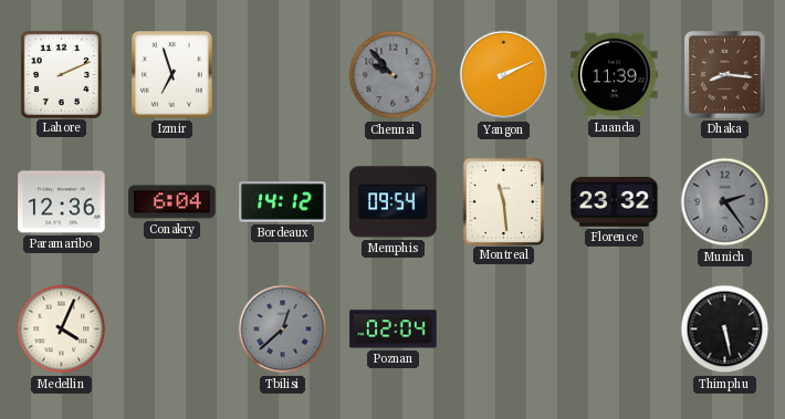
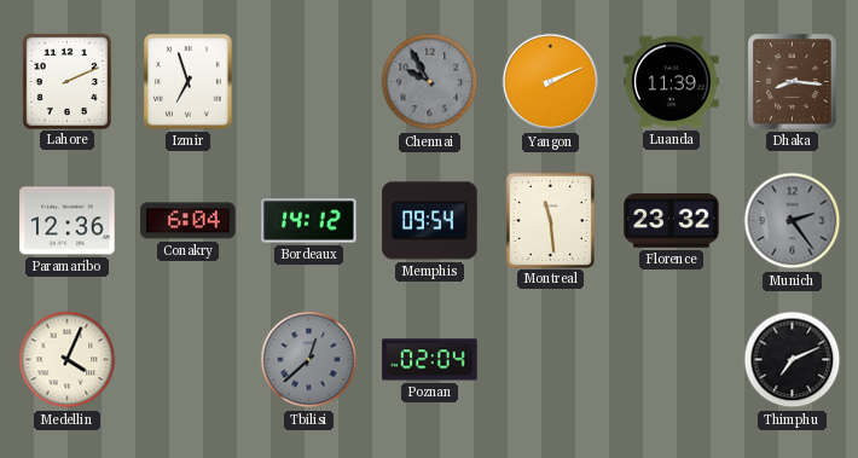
Chennai: 9:53 -> 9:55 (430, 82)
Thimphu: 5:28 -> 7:11 (793, 360)
